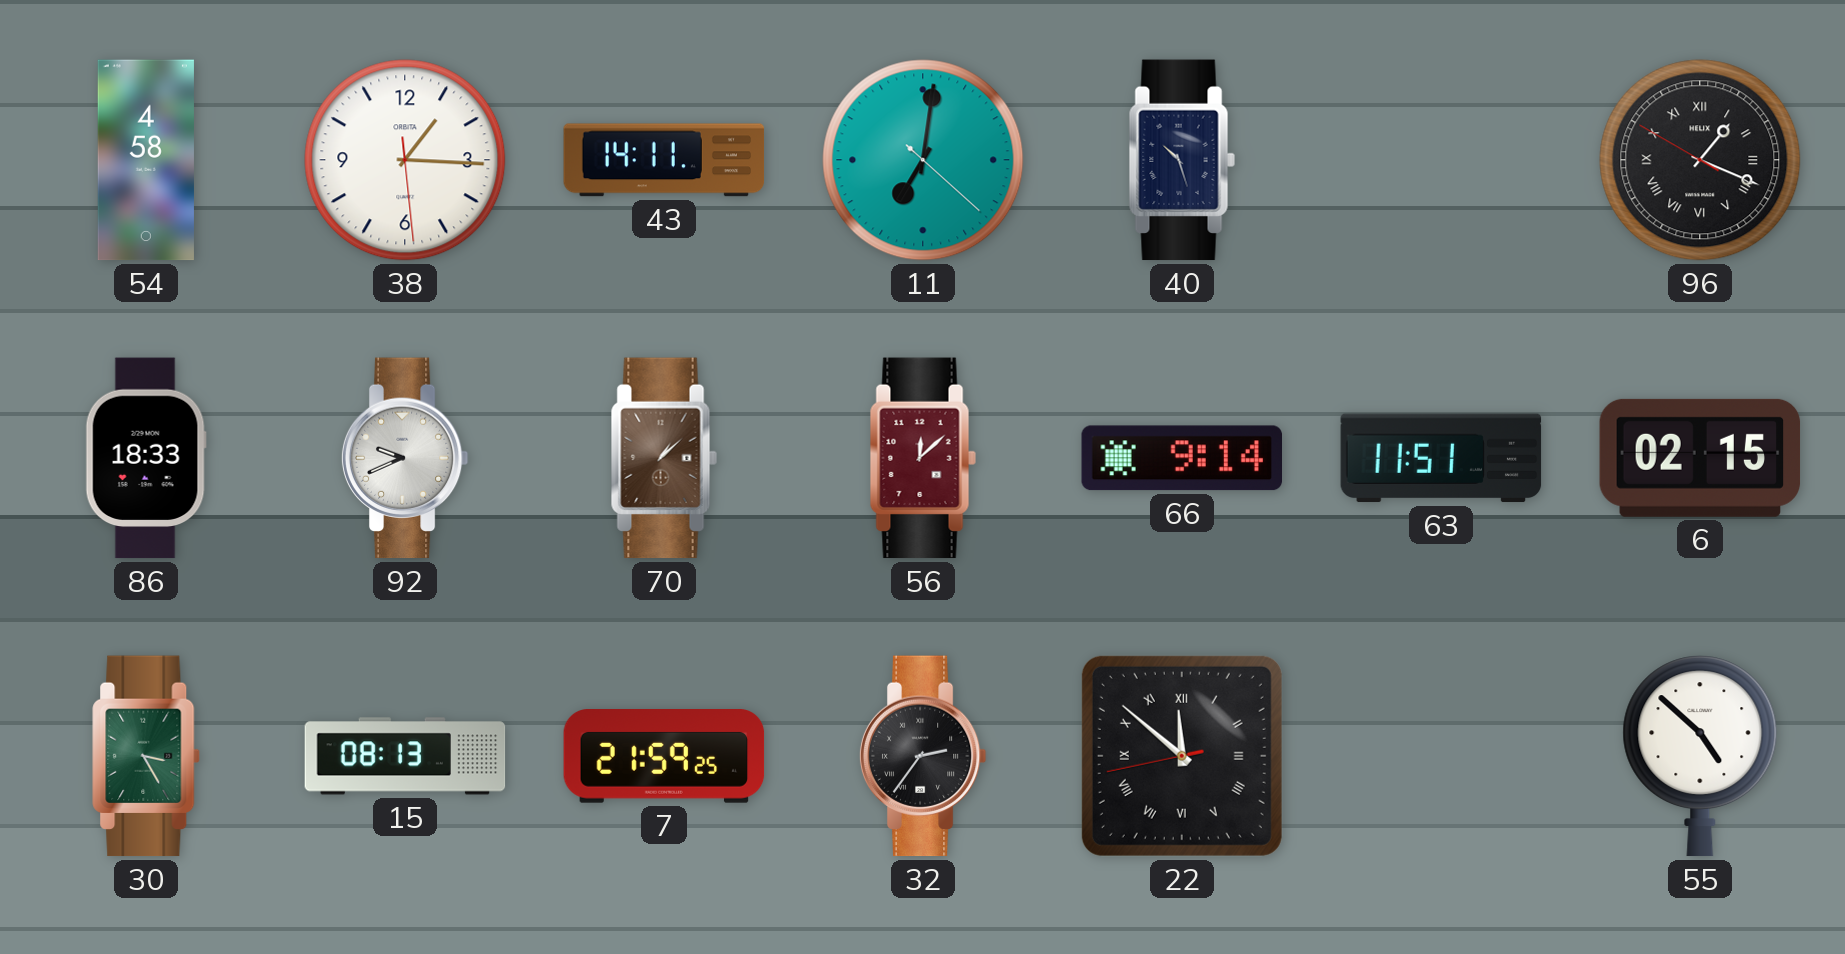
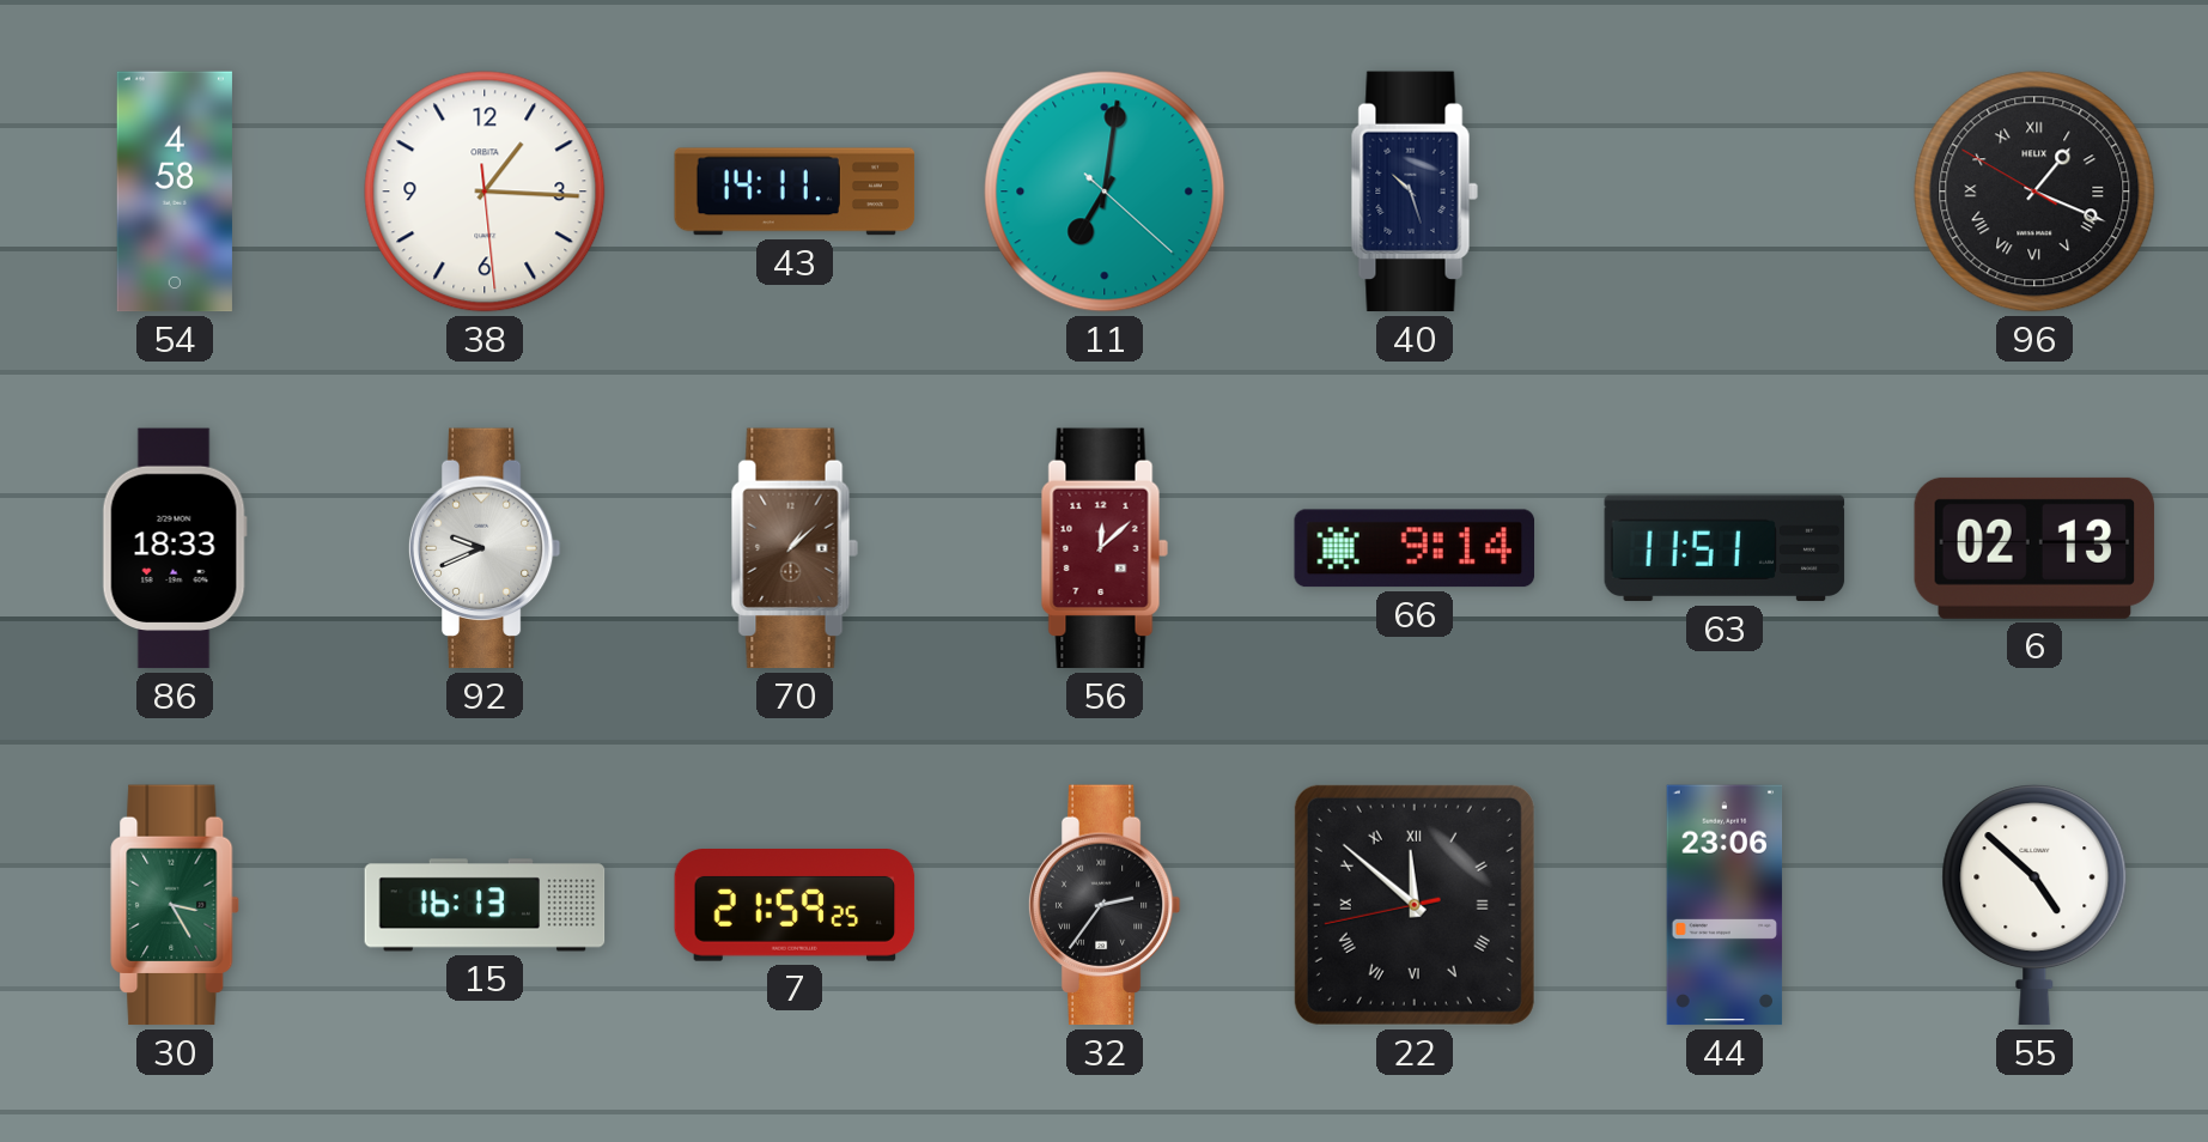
6: 02:15 -> 02:13 (2034, 548)
15: 08:13 -> 16:13 (485, 905)
44: none -> 23:06 (1725, 905)
